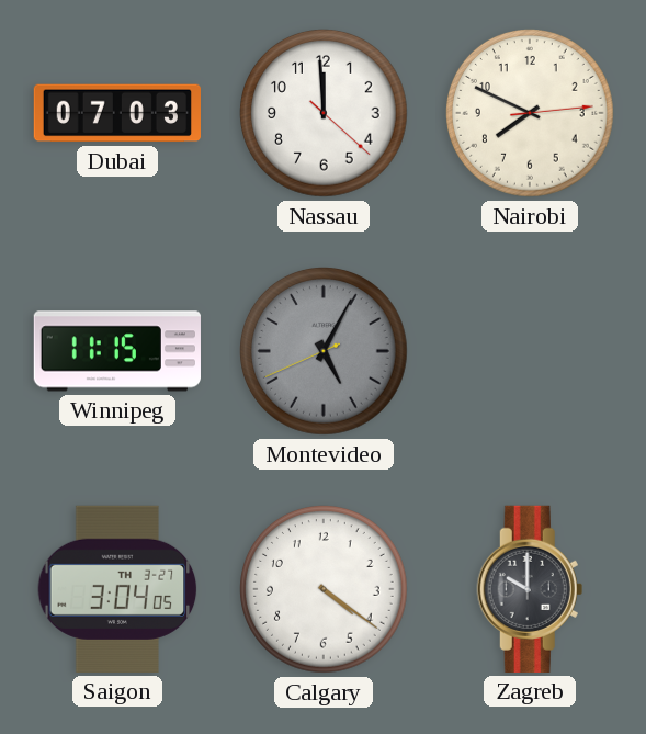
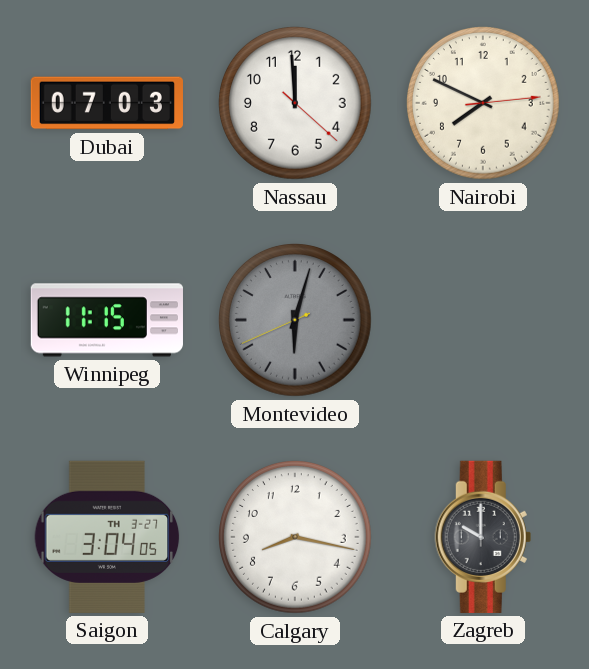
Montevideo: 5:04 -> 6:02 (296, 321)
Calgary: 4:21 -> 8:17 (296, 538)
